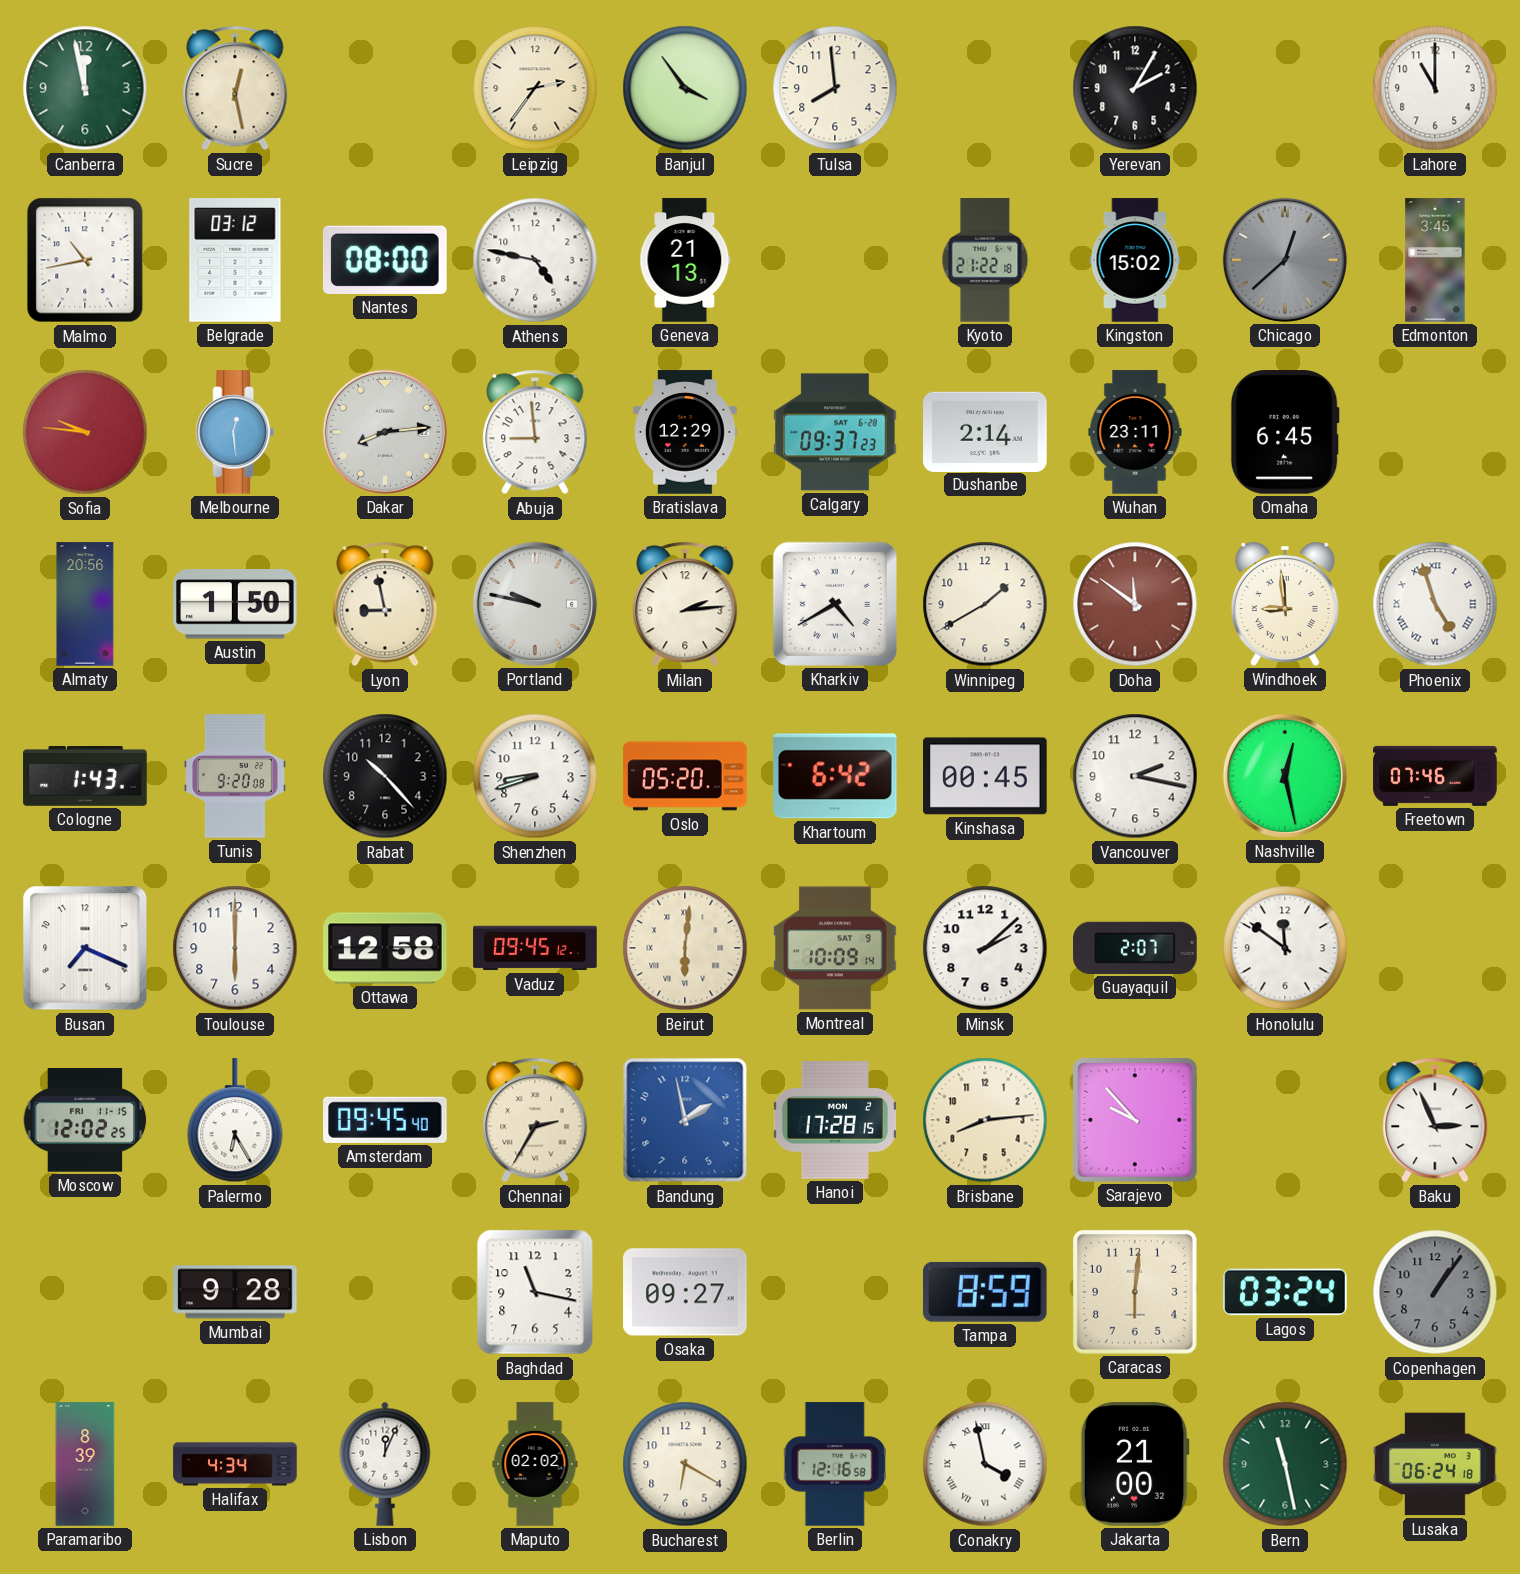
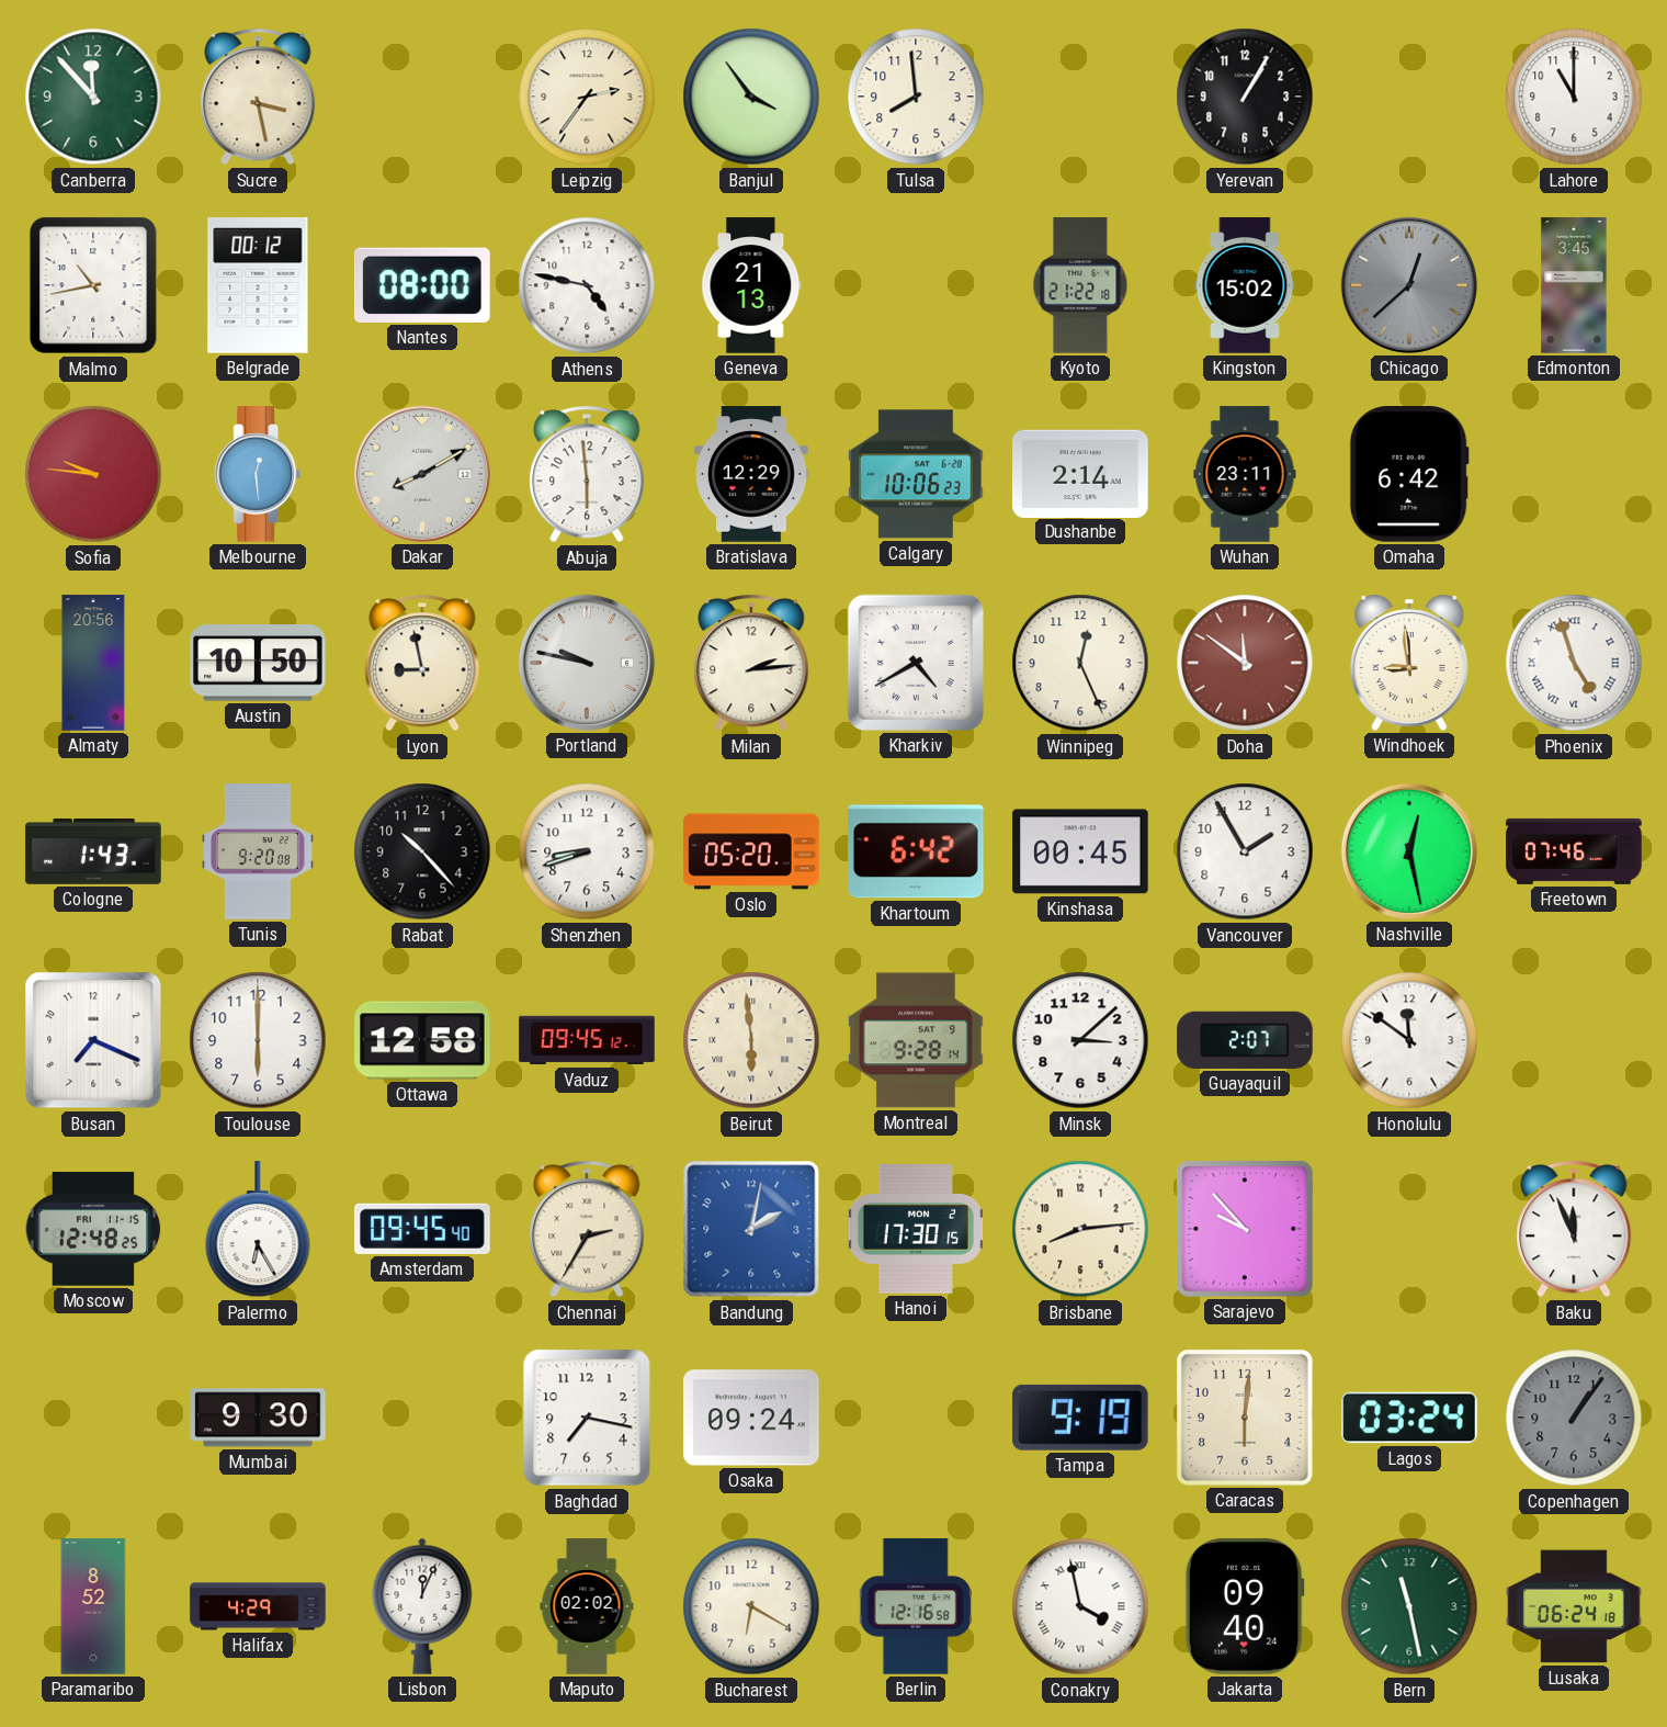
Canberra: 11:58 -> 11:53 (93, 97)
Sucre: 12:28 -> 3:28 (258, 97)
Yerevan: 2:05 -> 1:05 (1245, 97)
Belgrade: 03:12 -> 00:12 (258, 285)
Dakar: 8:14 -> 8:10 (422, 474)
Abuja: 8:59 -> 5:59 (587, 474)
Calgary: 09:37 -> 10:06 (916, 474)
Omaha: 6:45 -> 6:42 (1409, 474)
Austin: 1:50 -> 10:50 (258, 663)
Winnipeg: 1:40 -> 12:26 (1080, 663)
Vancouver: 2:17 -> 1:55 (1245, 851)
Beirut: 6:01 -> 5:59 (751, 1040)
Montreal: 10:09 -> 9:28 (916, 1040)
Minsk: 2:08 -> 3:08 (1080, 1040)
Moscow: 12:02 -> 12:48 (93, 1229)
Bandung: 1:58 -> 2:02 (751, 1229)
Hanoi: 17:28 -> 17:30 (916, 1229)
Baku: 2:56 -> 11:56 (1574, 1229)
Mumbai: 9:28 -> 9:30 (258, 1418)
Baghdad: 11:17 -> 7:17 (587, 1418)
Osaka: 09:27 -> 09:24 (751, 1418)
Tampa: 8:59 -> 9:19 (1080, 1418)
Paramaribo: 8:39 -> 8:52 (93, 1606)
Halifax: 4:34 -> 4:29 (258, 1606)
Jakarta: 21:00 -> 09:40 (1245, 1606)
